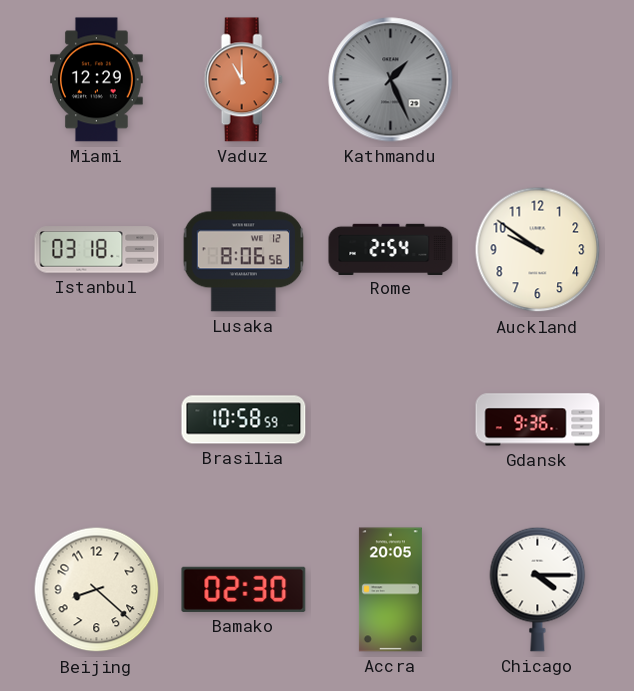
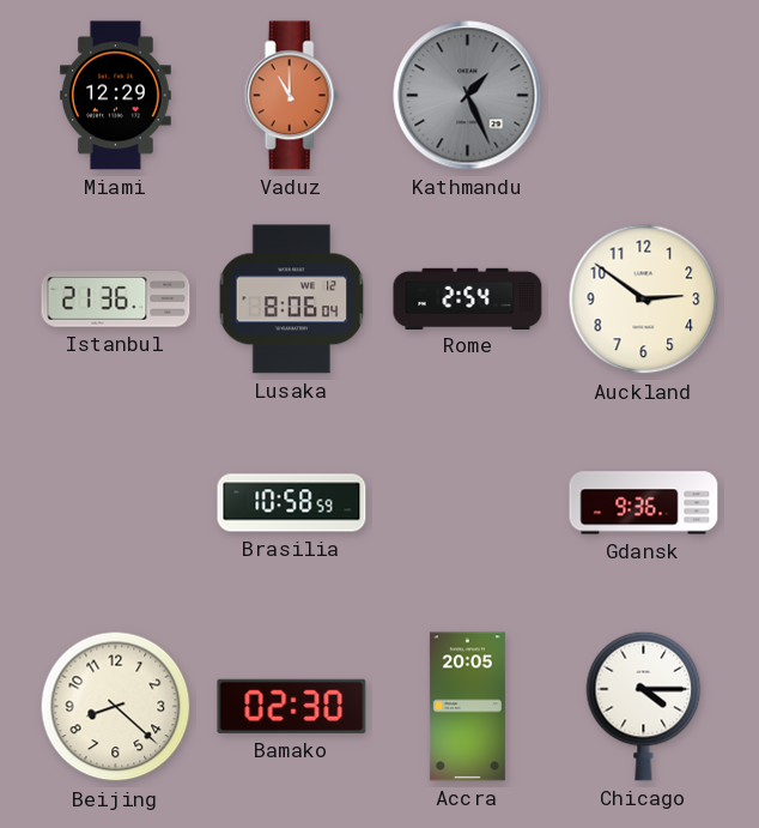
Istanbul: 03:18 -> 21:36 (116, 300)
Lusaka: 8:06:56 -> 8:06:04 (292, 300)
Auckland: 9:51 -> 2:51 (644, 300)
